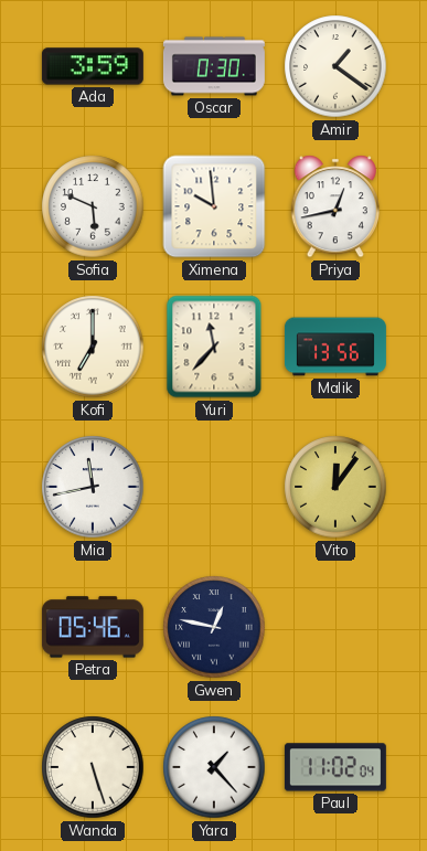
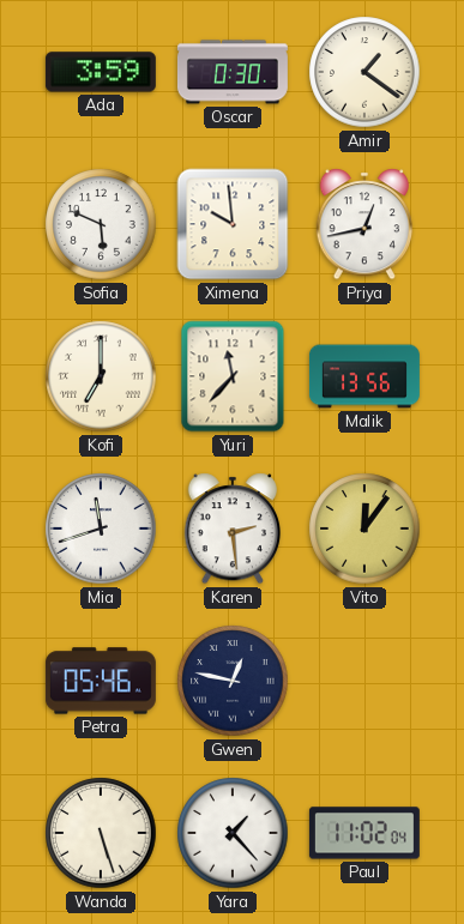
Mia: 11:43 -> 11:42 (101, 529)
Karen: none -> 2:29 (231, 529)
